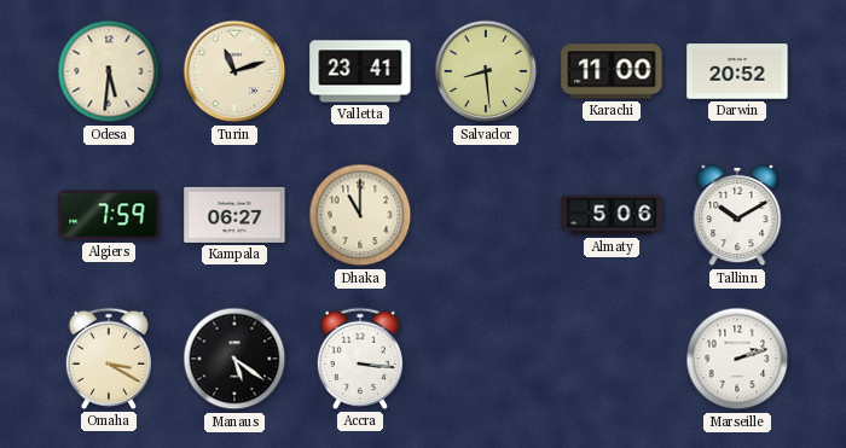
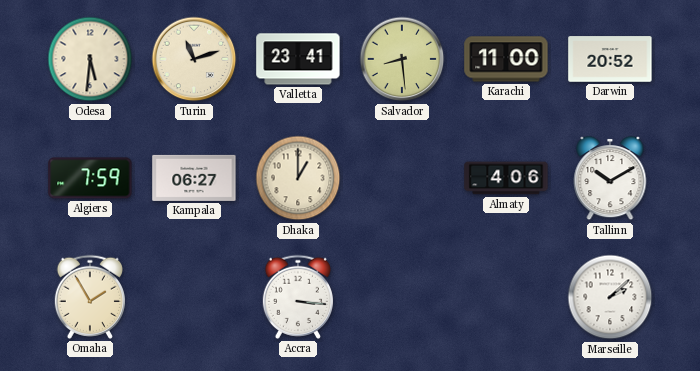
Dhaka: 11:00 -> 1:00 (298, 178)
Almaty: 5:06 -> 4:06 (506, 178)
Omaha: 3:20 -> 1:55 (90, 297)
Manaus: 5:21 -> none (234, 359)
Marseille: 2:12 -> 2:08 (610, 297)
